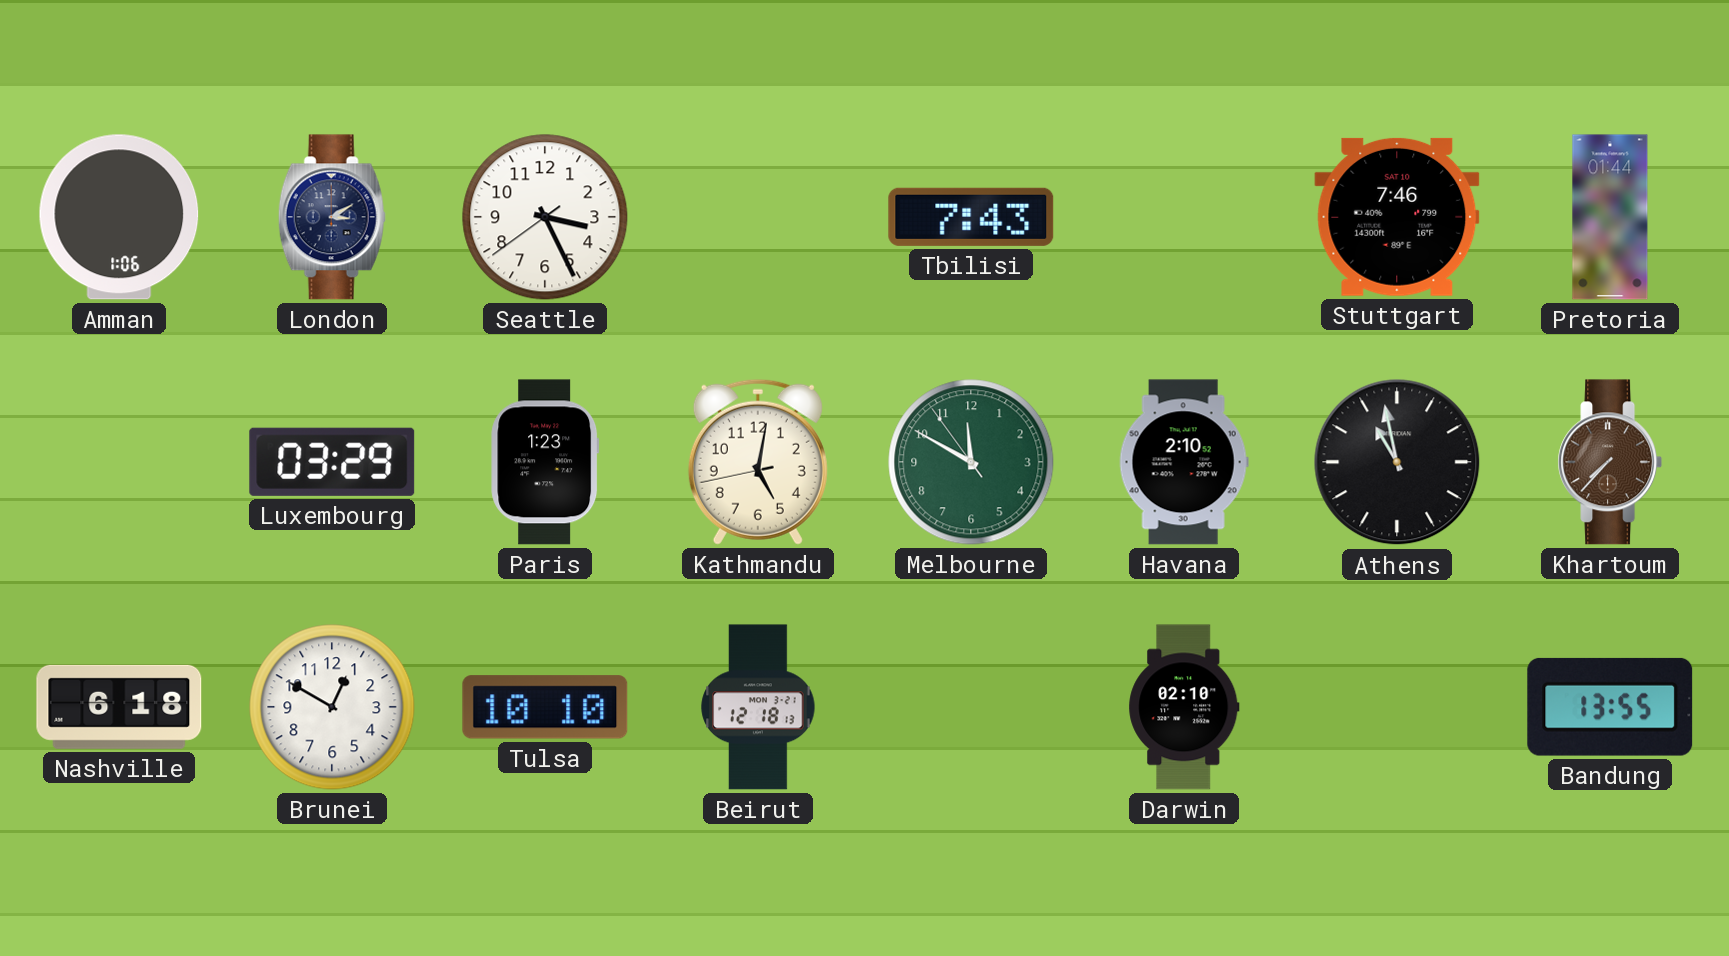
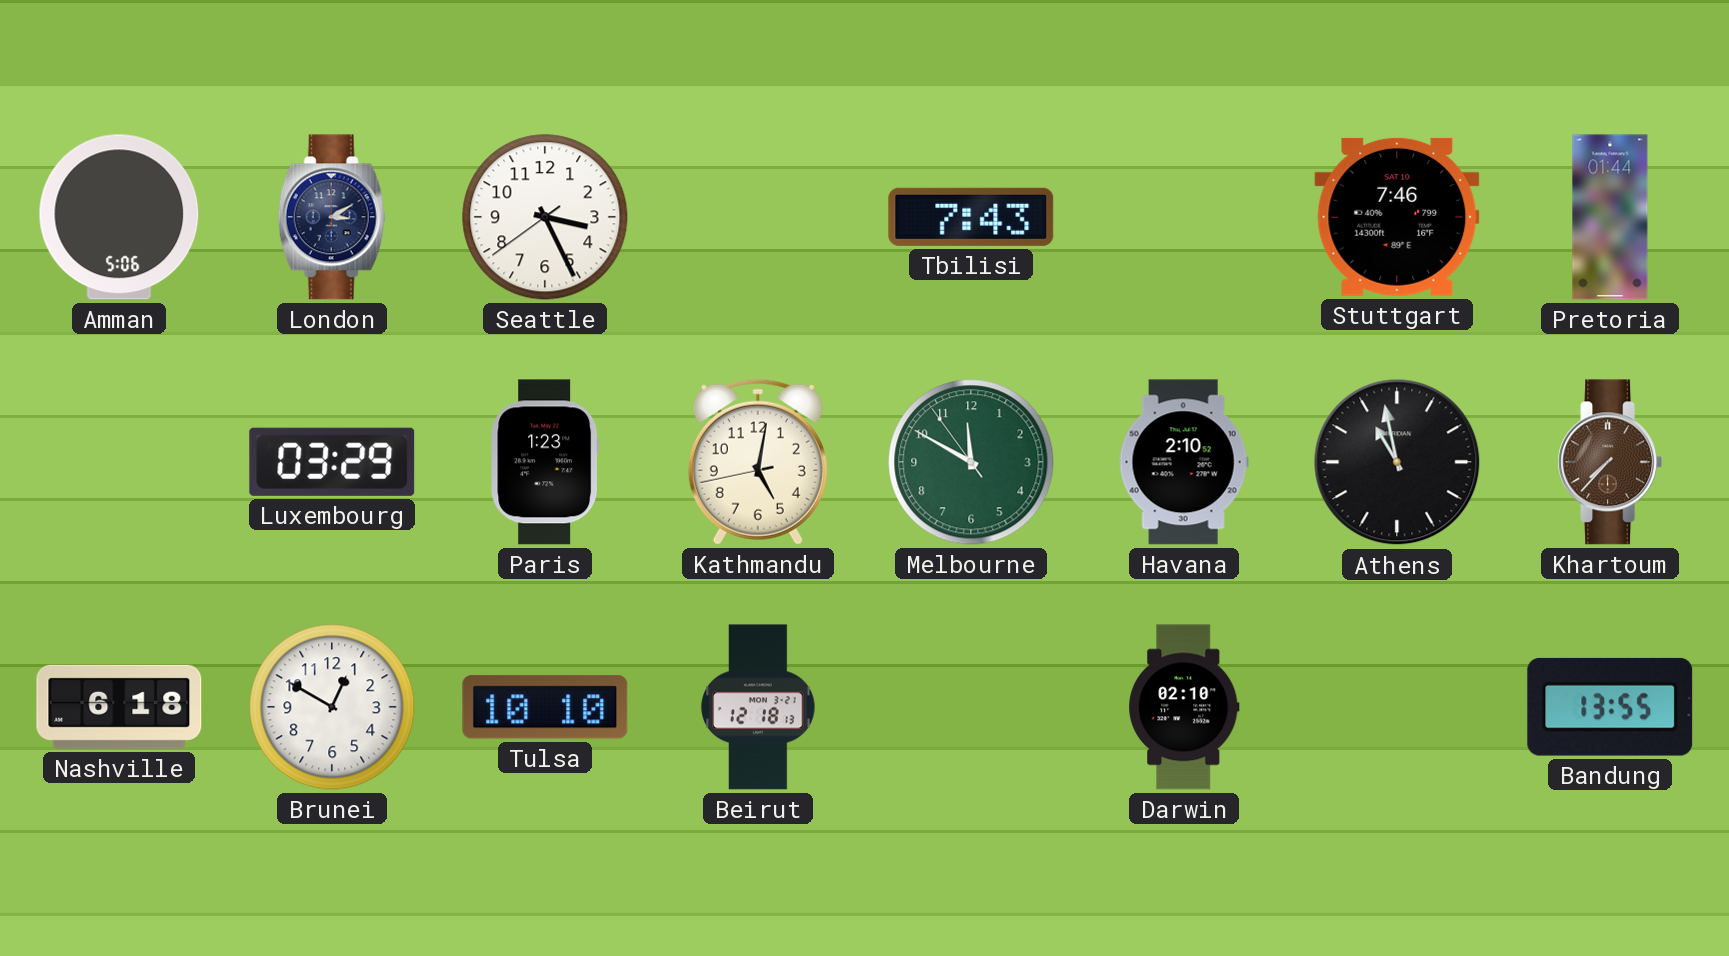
Amman: 1:06 -> 5:06 (119, 217)
